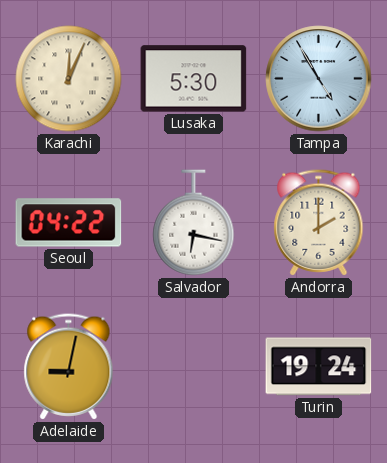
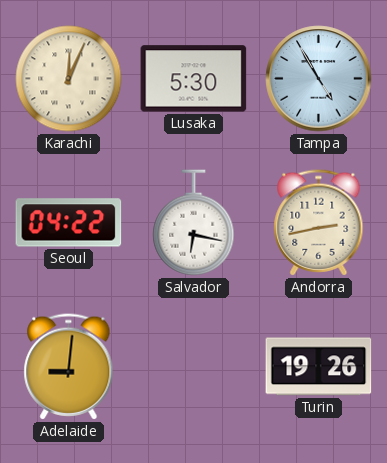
Andorra: 2:00 -> 2:43 (319, 223)
Adelaide: 9:02 -> 9:01 (69, 367)
Turin: 19:24 -> 19:26 (319, 367)
